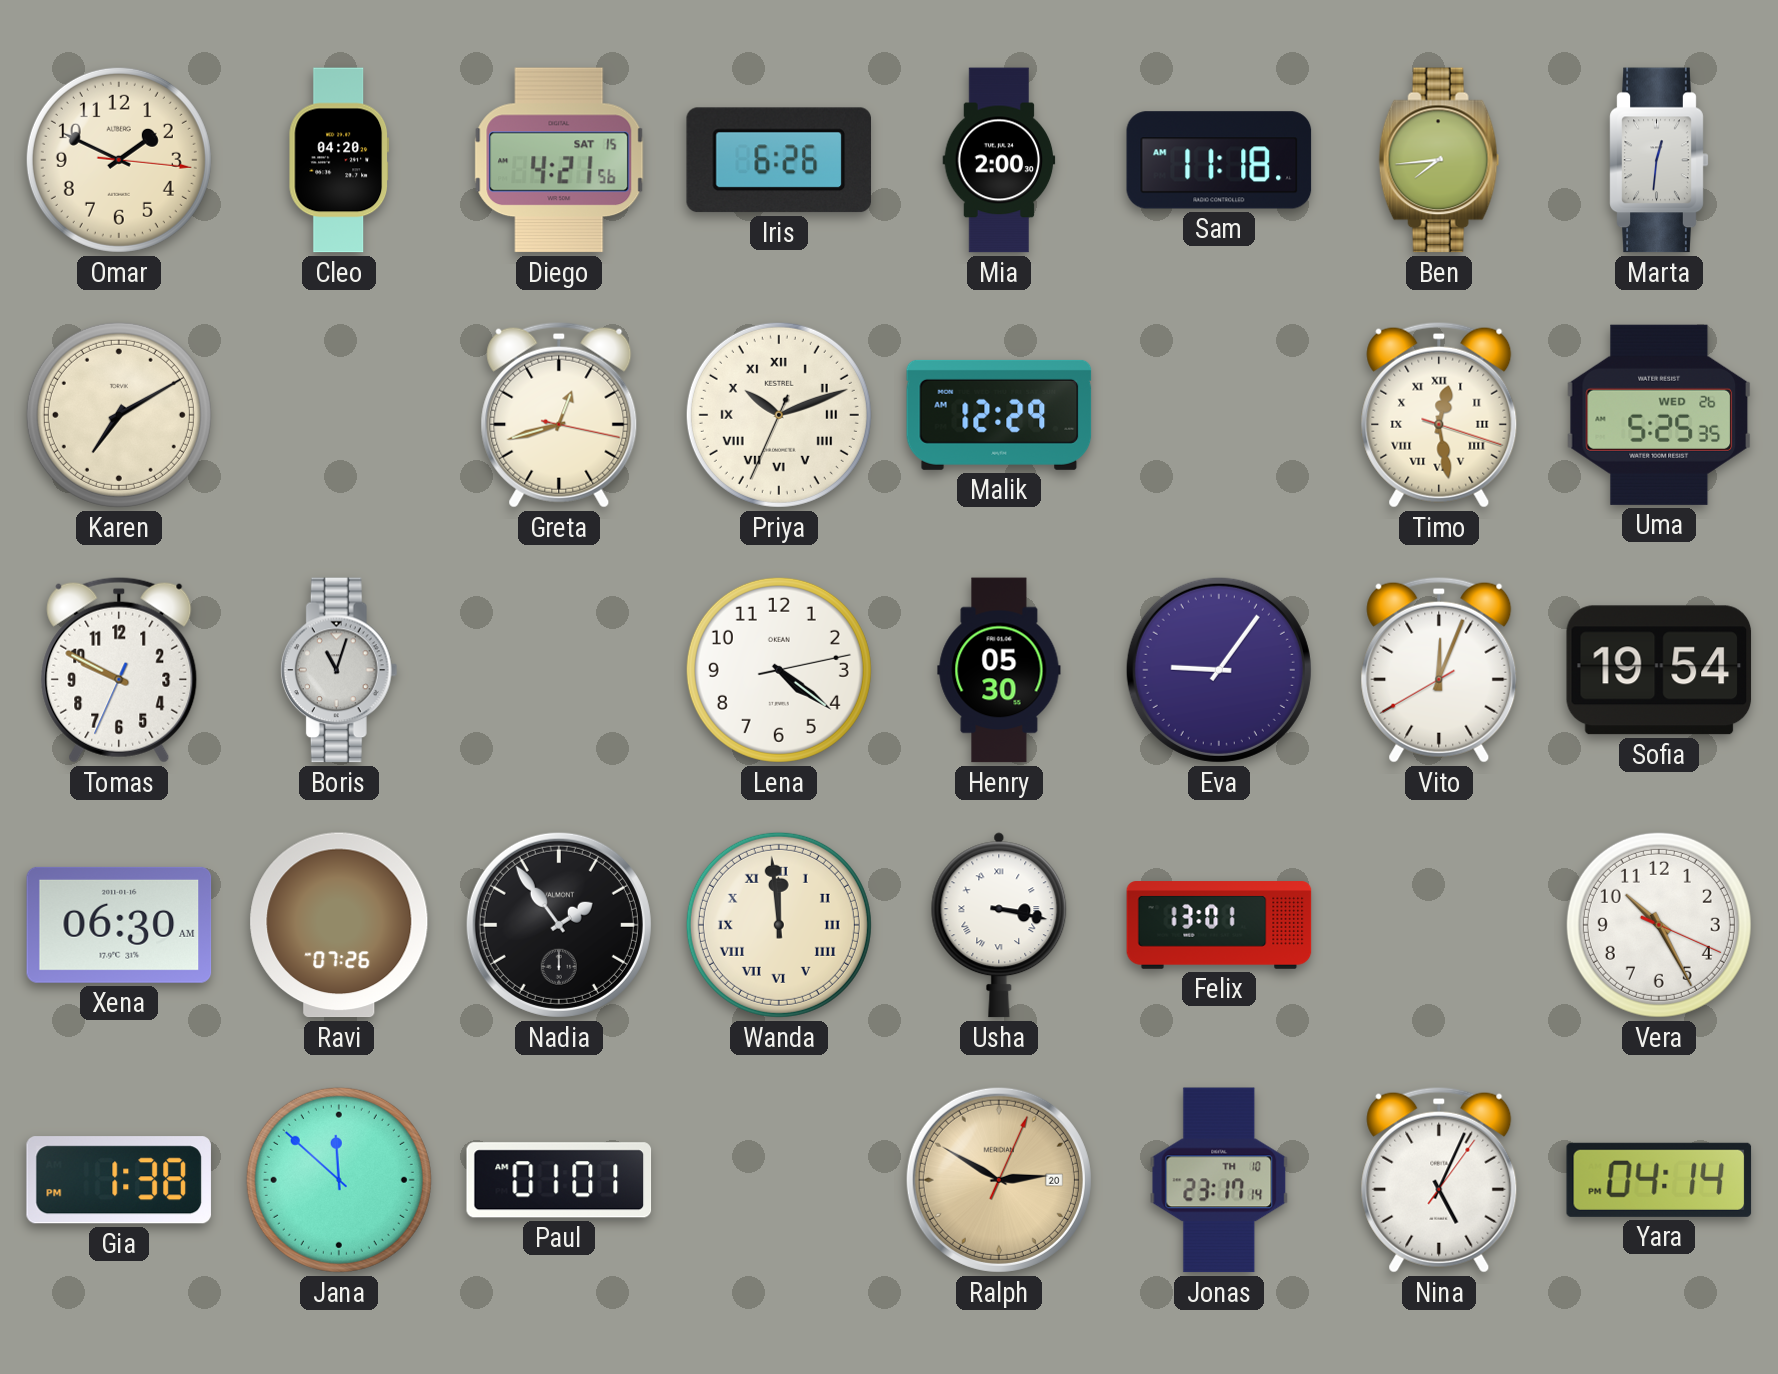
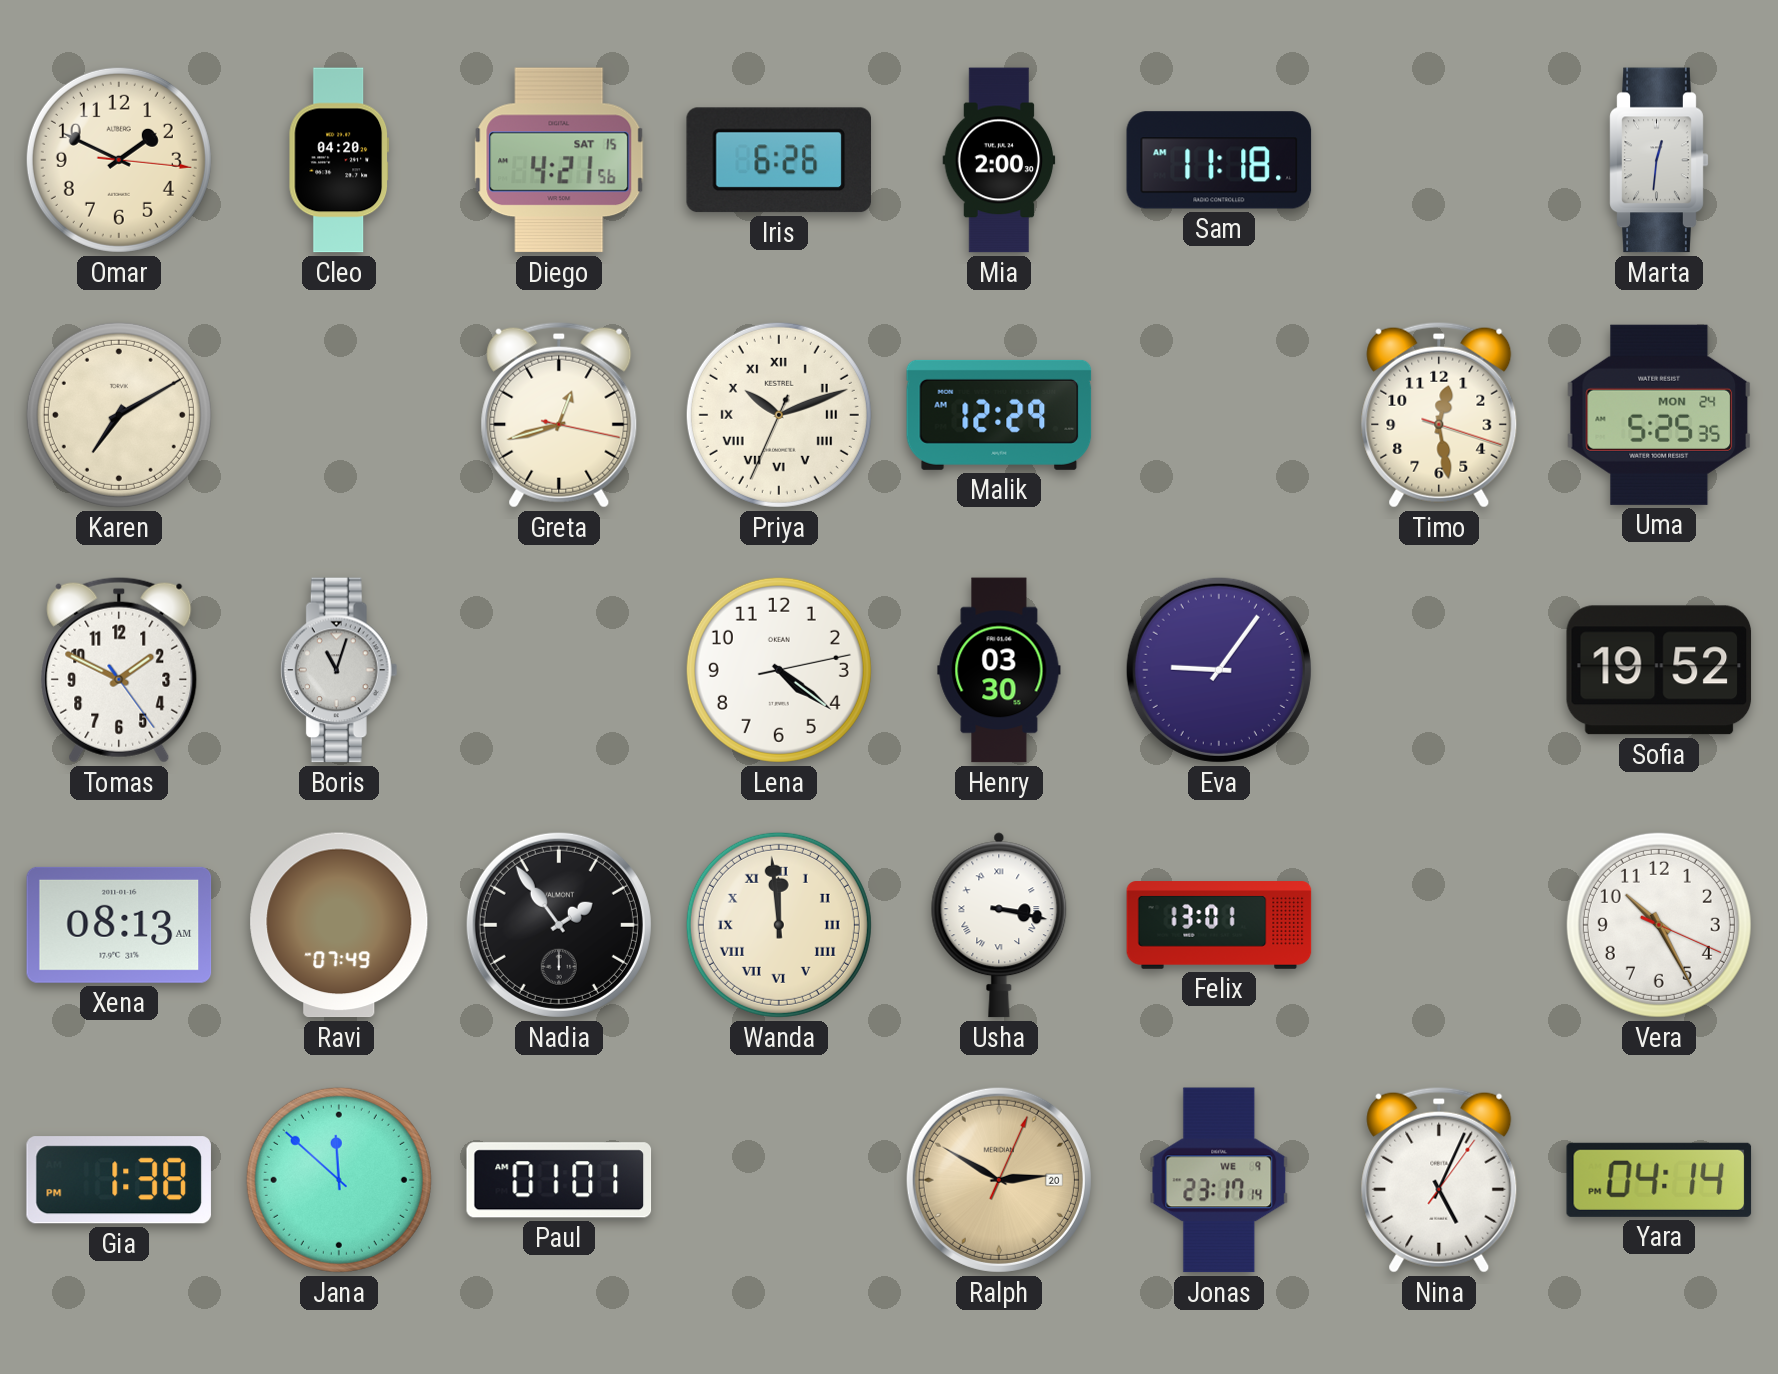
Ben: 7:44 -> none (1439, 160)
Timo numerals: Roman -> Arabic (1439, 415)
Uma date: WED 26 -> MON 24 (1659, 415)
Tomas: 9:49 -> 1:49 (119, 670)
Henry: 05:30 -> 03:30 (999, 670)
Vito: 12:03 -> none (1439, 670)
Sofia: 19:54 -> 19:52 (1659, 670)
Xena: 06:30 -> 08:13 (119, 925)
Ravi: 07:26 -> 07:49 (339, 925)
Jonas date: TH 10 -> WE 9 (1219, 1180)
